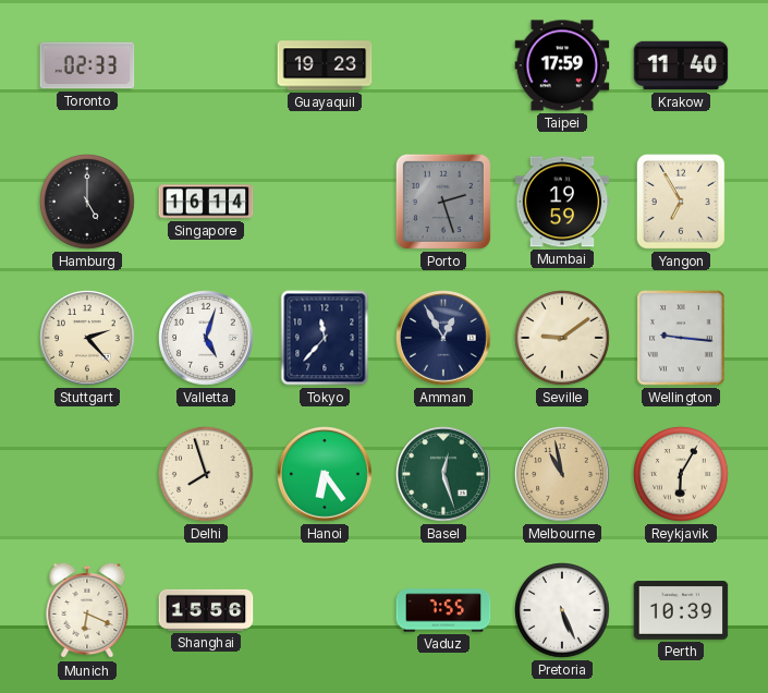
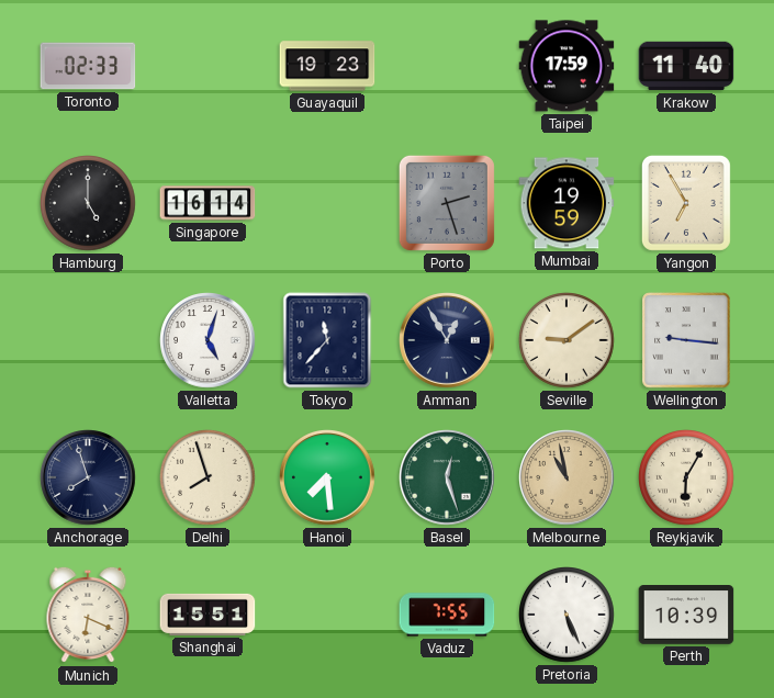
Stuttgart: 2:23 -> none (87, 338)
Anchorage: none -> 7:57 (88, 477)
Hanoi: 6:24 -> 7:29 (327, 477)
Shanghai: 15:56 -> 15:51 (207, 615)
